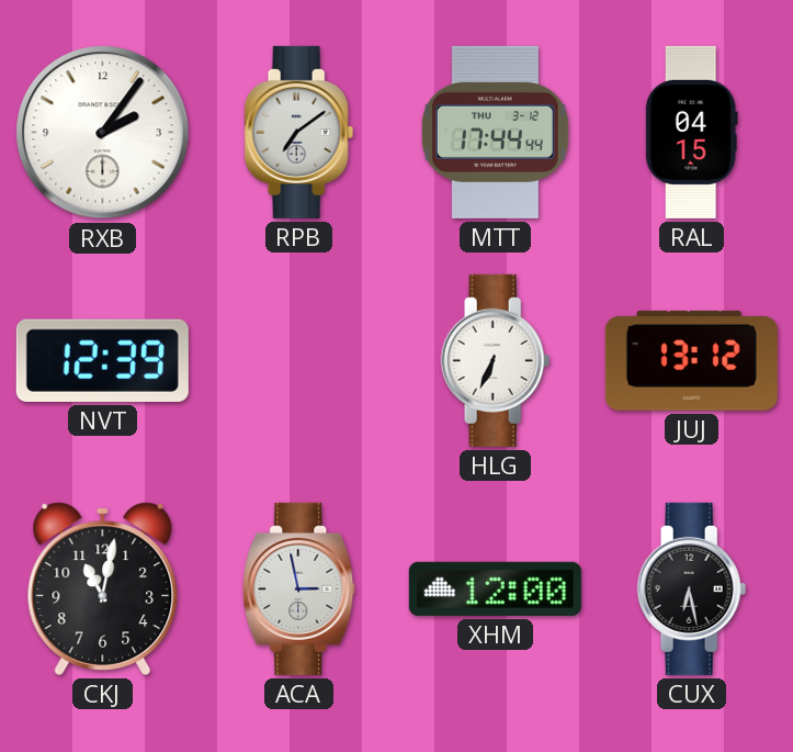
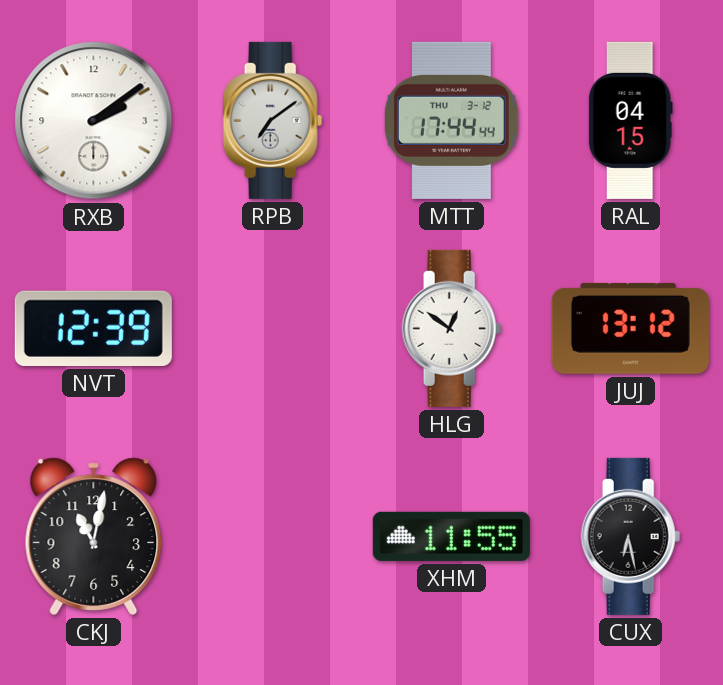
RXB: 2:06 -> 2:09 (94, 121)
HLG: 6:34 -> 12:51 (452, 328)
ACA: 2:58 -> none (299, 588)
XHM: 12:00 -> 11:55 (451, 536)
